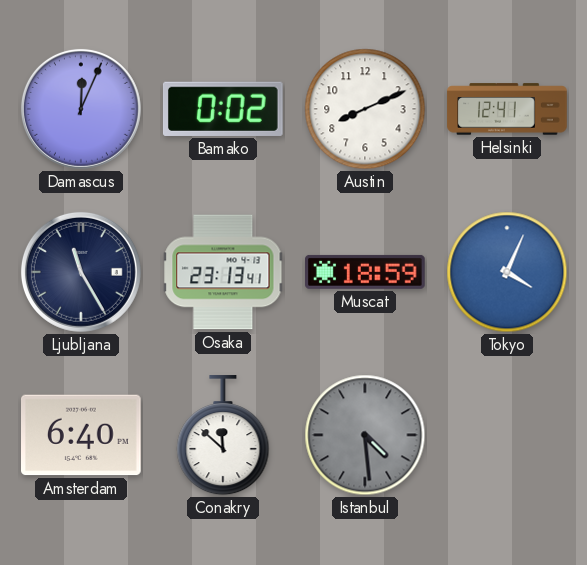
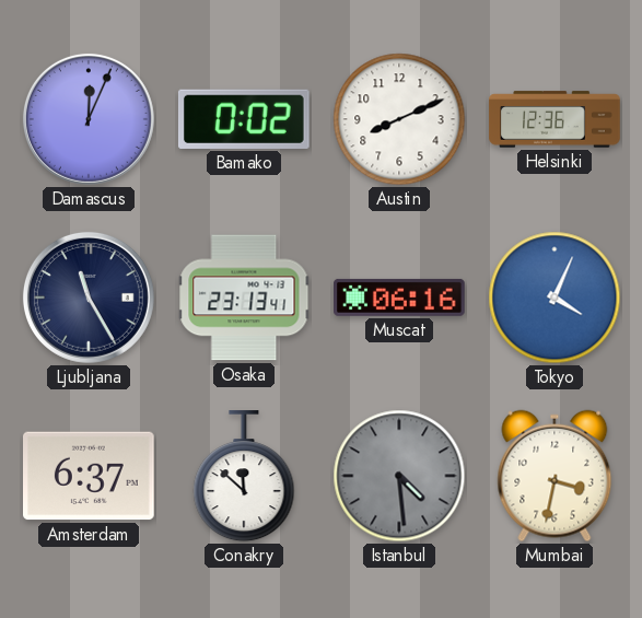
Helsinki: 12:41 -> 12:36 (555, 119)
Muscat: 18:59 -> 06:16 (400, 298)
Amsterdam: 6:40 -> 6:37 (90, 476)
Mumbai: none -> 3:32 (555, 476)
